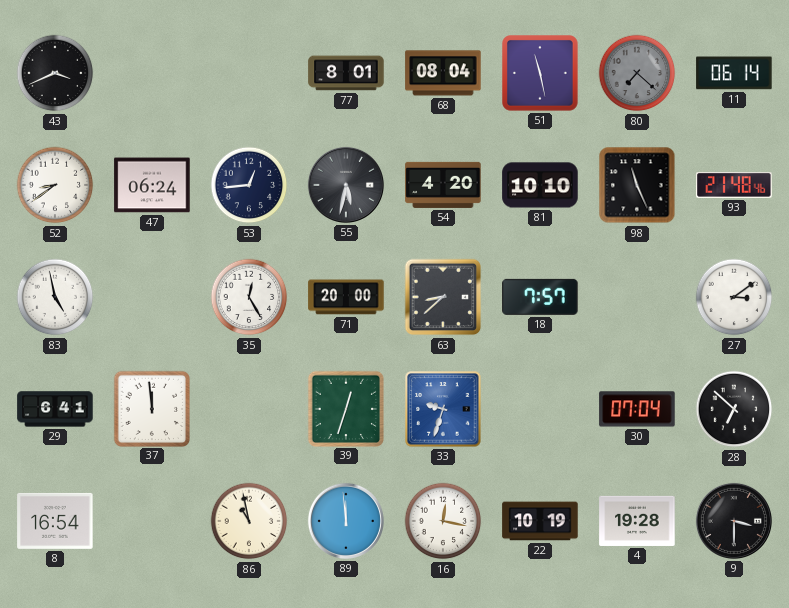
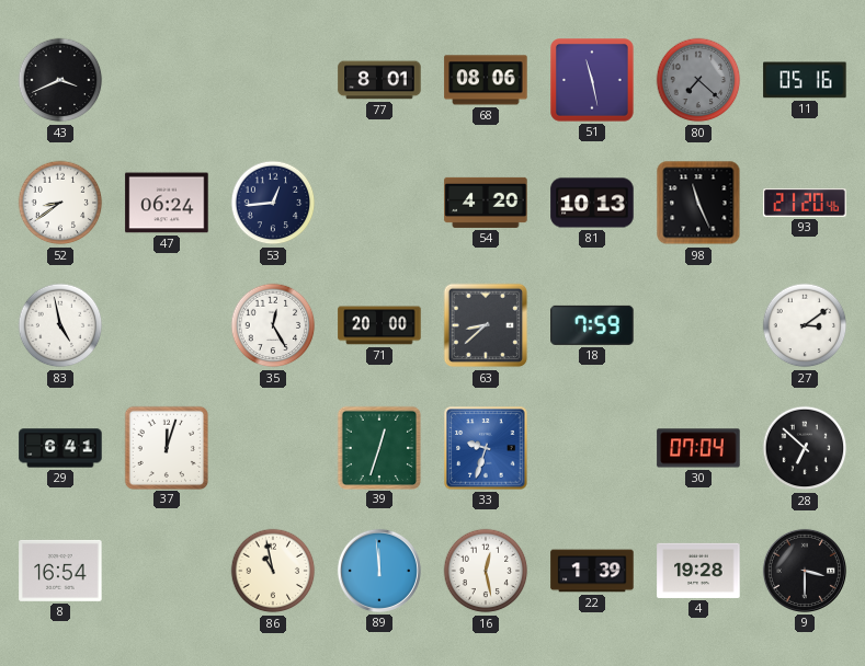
68: 08:04 -> 08:06 (486, 80)
11: 06:14 -> 05:16 (805, 80)
55: 5:32 -> none (346, 185)
81: 10:10 -> 10:13 (592, 203)
93: 21:48 -> 21:20 (805, 203)
18: 7:57 -> 7:59 (592, 325)
37: 11:59 -> 12:03 (166, 447)
16: 12:17 -> 12:28 (486, 571)
22: 10:19 -> 1:39 (592, 571)
